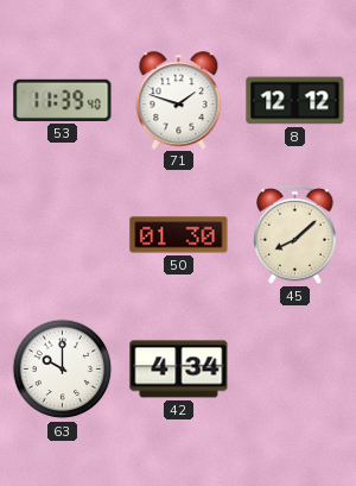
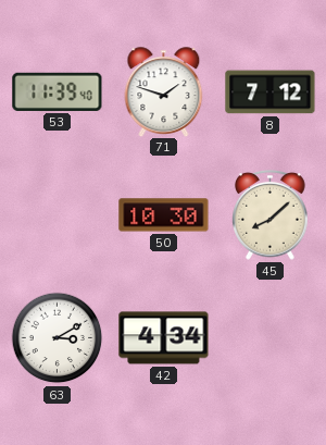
8: 12:12 -> 7:12 (271, 92)
50: 01:30 -> 10:30 (164, 215)
63: 10:00 -> 3:10 (58, 338)
